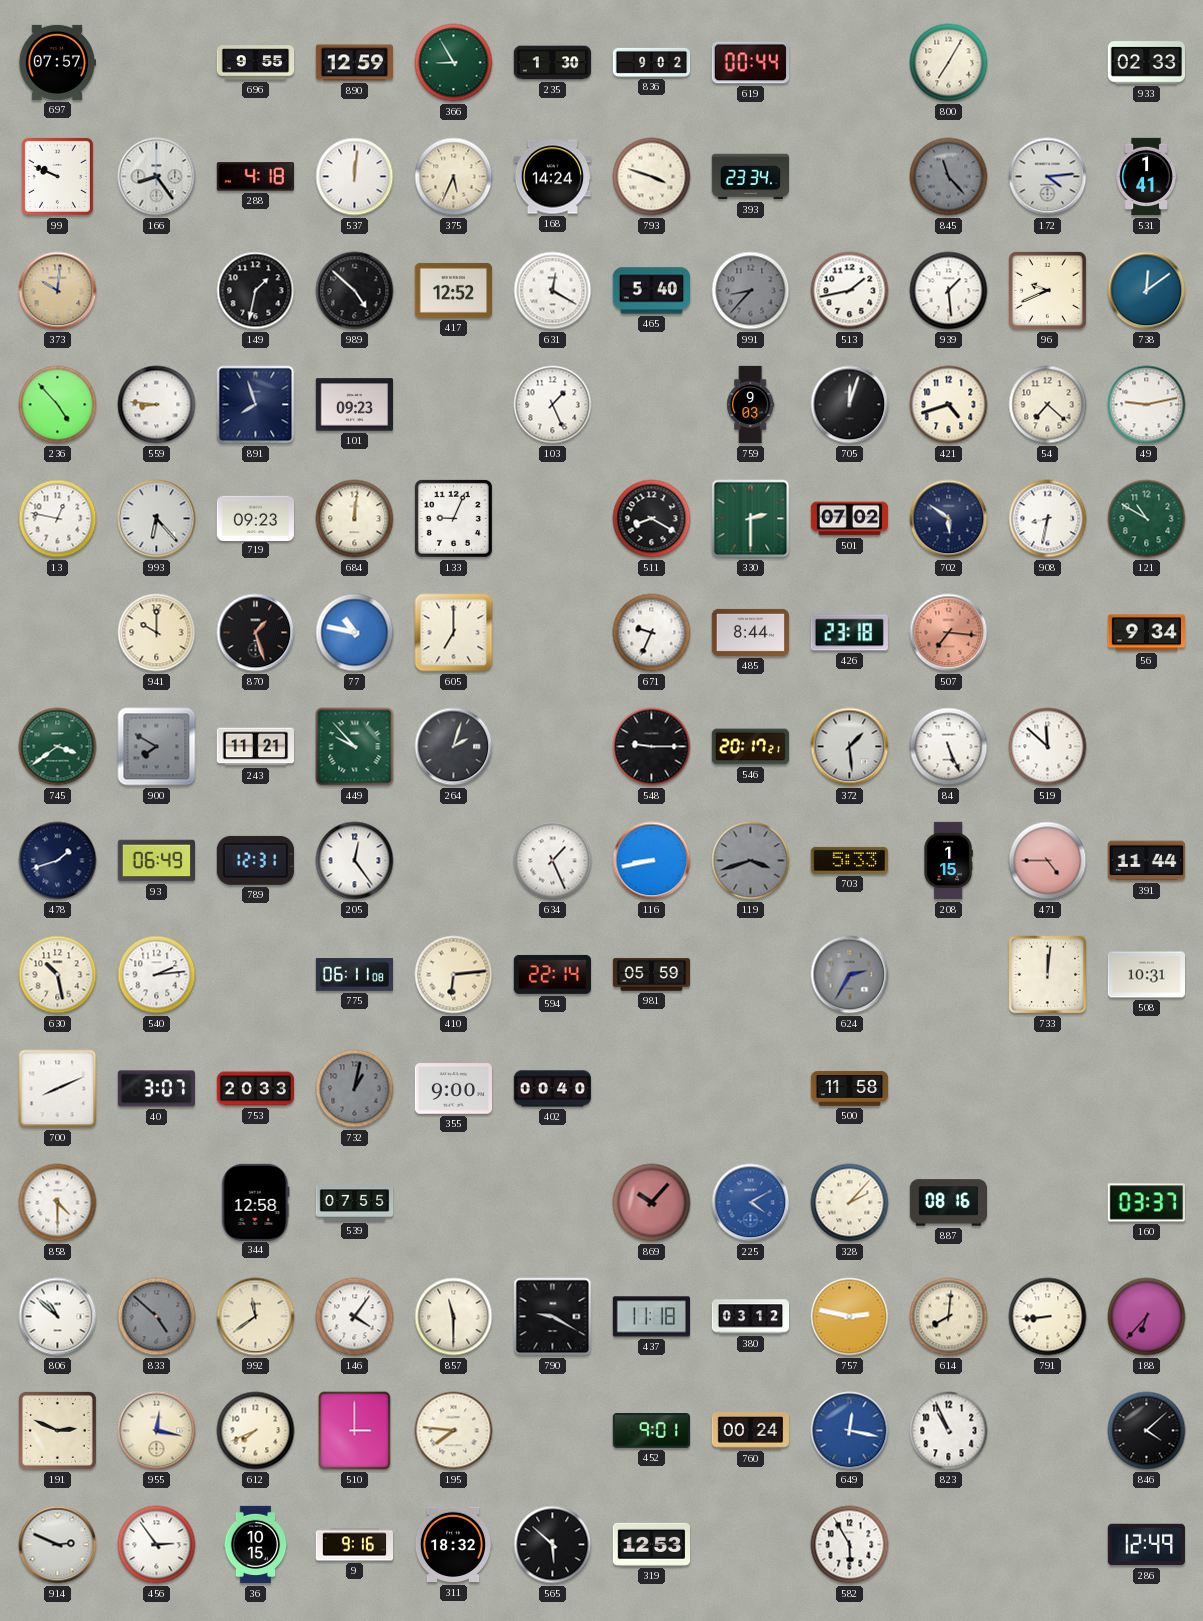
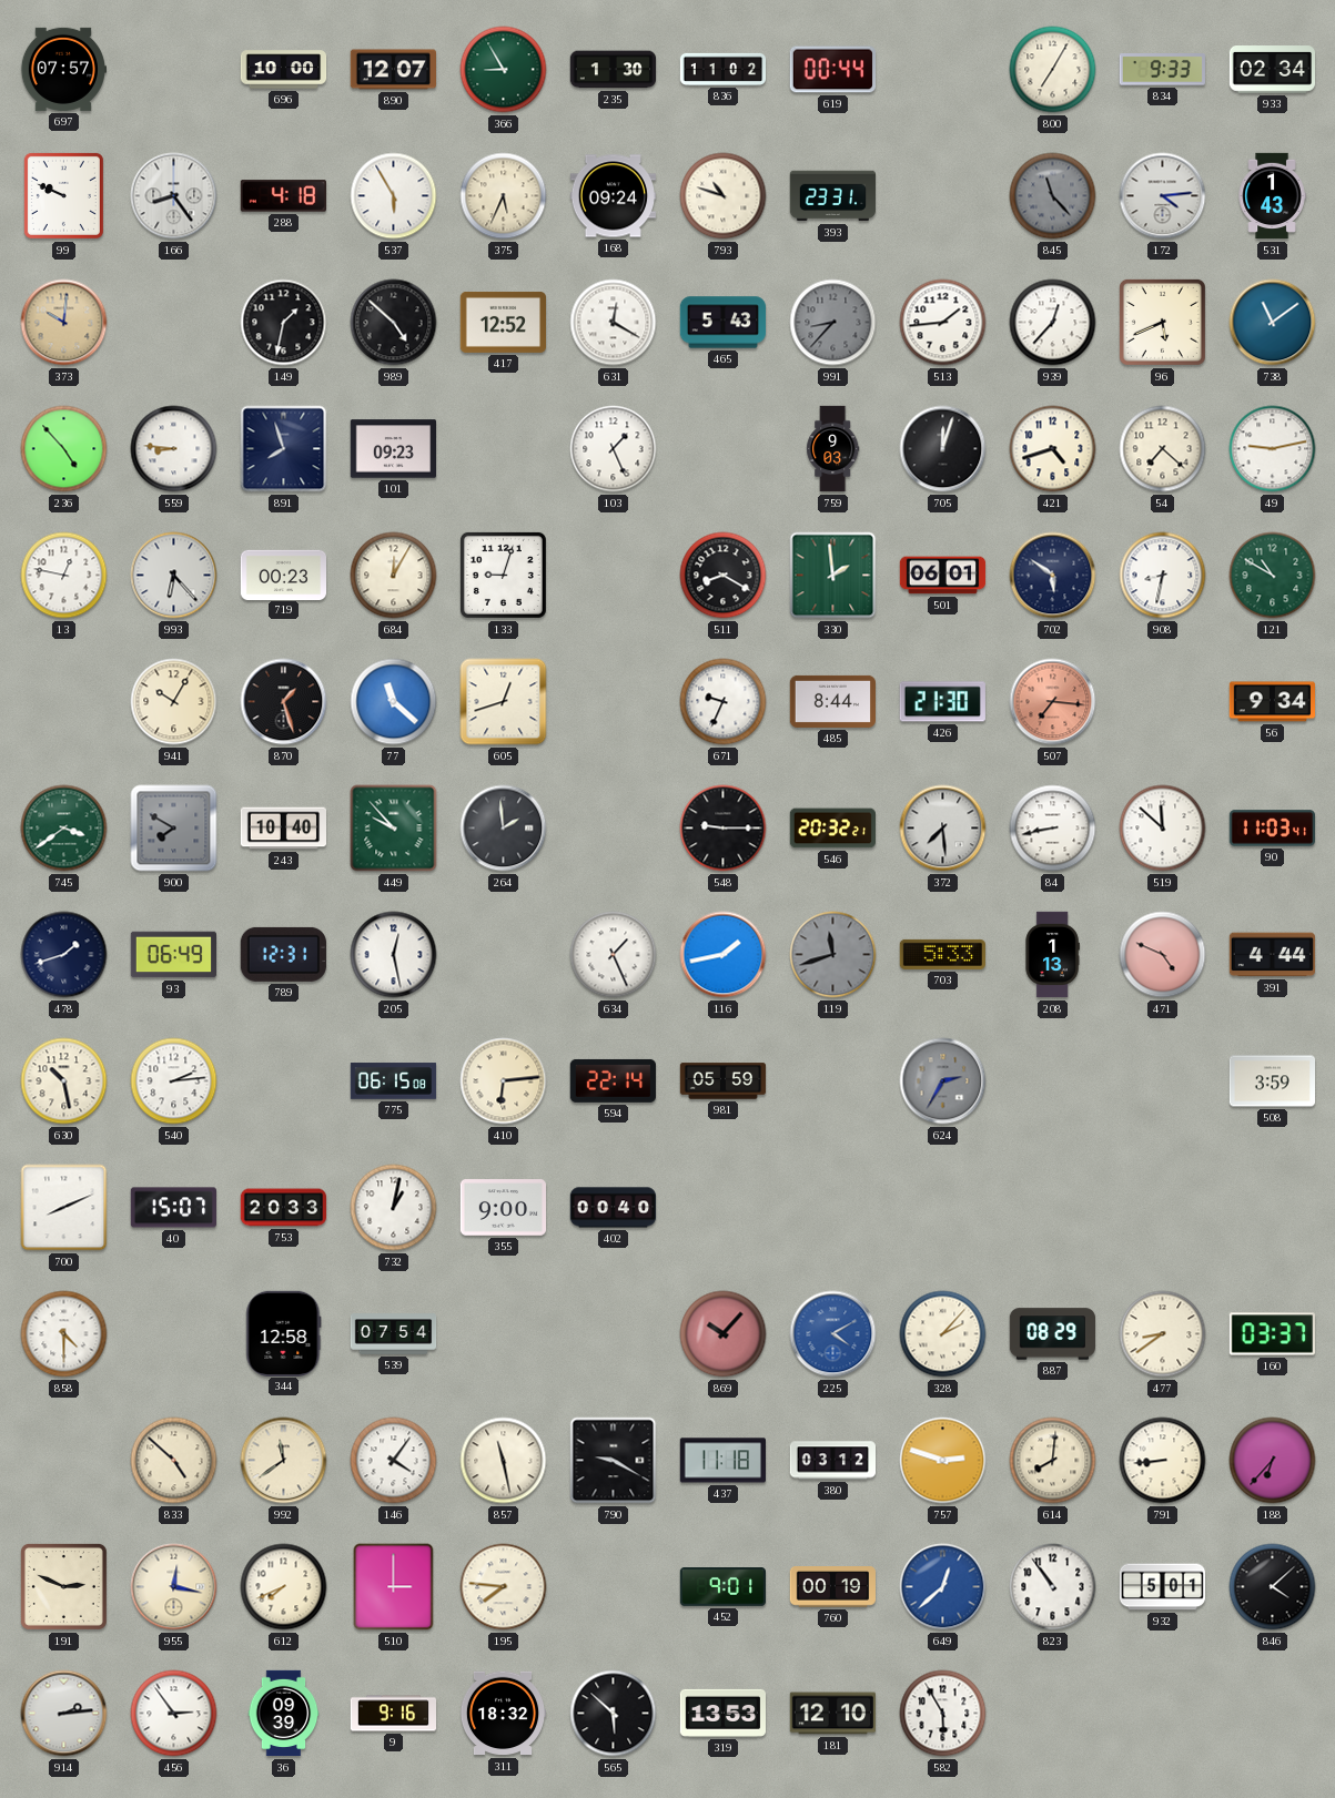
696: 9:55 -> 10:00 (284, 70)
890: 12:59 -> 12:07 (394, 70)
836: 9:02 -> 11:02 (724, 69)
834: none -> 9:33 (1162, 70)
933: 02:33 -> 02:34 (1272, 70)
537: 12:01 -> 5:55 (394, 196)
168: 14:24 -> 09:24 (613, 196)
793: 3:48 -> 10:48 (724, 196)
393: 23:34 -> 23:31 (832, 196)
531: 1:41 -> 1:43 (1272, 196)
465: 5:40 -> 5:43 (724, 323)
513: 1:43 -> 1:44 (943, 323)
939: 1:29 -> 12:37 (1053, 323)
96: 9:41 -> 5:41 (1162, 322)
738: 12:09 -> 11:09 (1273, 323)
719: 09:23 -> 00:23 (283, 575)
684: 12:01 -> 12:05 (394, 576)
133: 9:04 -> 9:03 (503, 575)
330: 2:30 -> 1:59 (833, 576)
501: 07:02 -> 06:01 (943, 576)
941: 10:00 -> 10:05 (174, 702)
77: 10:47 -> 11:22 (394, 702)
605: 7:00 -> 12:42 (504, 702)
426: 23:18 -> 21:30 (942, 702)
243: 11:21 -> 10:40 (283, 829)
264: 2:03 -> 1:59 (504, 829)
546: 20:17 -> 20:32 (832, 829)
372: 1:29 -> 7:29 (943, 829)
84: 5:26 -> 8:43 (1053, 829)
90: none -> 11:03 (1272, 829)
205: 12:24 -> 12:28 (394, 955)
116: 8:43 -> 1:43 (724, 955)
119: 3:42 -> 11:42 (833, 955)
208: 1:15 -> 1:13 (1052, 955)
471: 4:45 -> 4:49 (1163, 955)
391: 11:44 -> 4:44 (1272, 955)
775: 06:11 -> 06:15 (394, 1081)
733: 12:01 -> none (1048, 975)
508: 10:31 -> 3:59 (1272, 1081)
40: 3:07 -> 15:07 (173, 1208)
732 dial: grey -> white (394, 1208)
500: 11:58 -> none (850, 1089)
539: 07:55 -> 07:54 (394, 1334)
887: 08:16 -> 08:29 (1052, 1334)
477: none -> 8:39 (1163, 1334)
806: 10:52 -> none (58, 1317)
833 dial: grey -> cream (174, 1461)
857: 11:30 -> 11:28 (504, 1461)
757: 2:47 -> 2:48 (943, 1461)
760: 00:24 -> 00:19 (832, 1587)
649: 12:17 -> 12:38 (943, 1587)
823: 10:56 -> 10:54 (1053, 1587)
932: none -> 5:01 (1163, 1587)
914: 2:49 -> 2:14 (64, 1714)
36: 10:15 -> 09:39 (284, 1714)
319: 12:53 -> 13:53 (722, 1713)
181: none -> 12:10 (833, 1714)
286: 12:49 -> none (1146, 1545)
